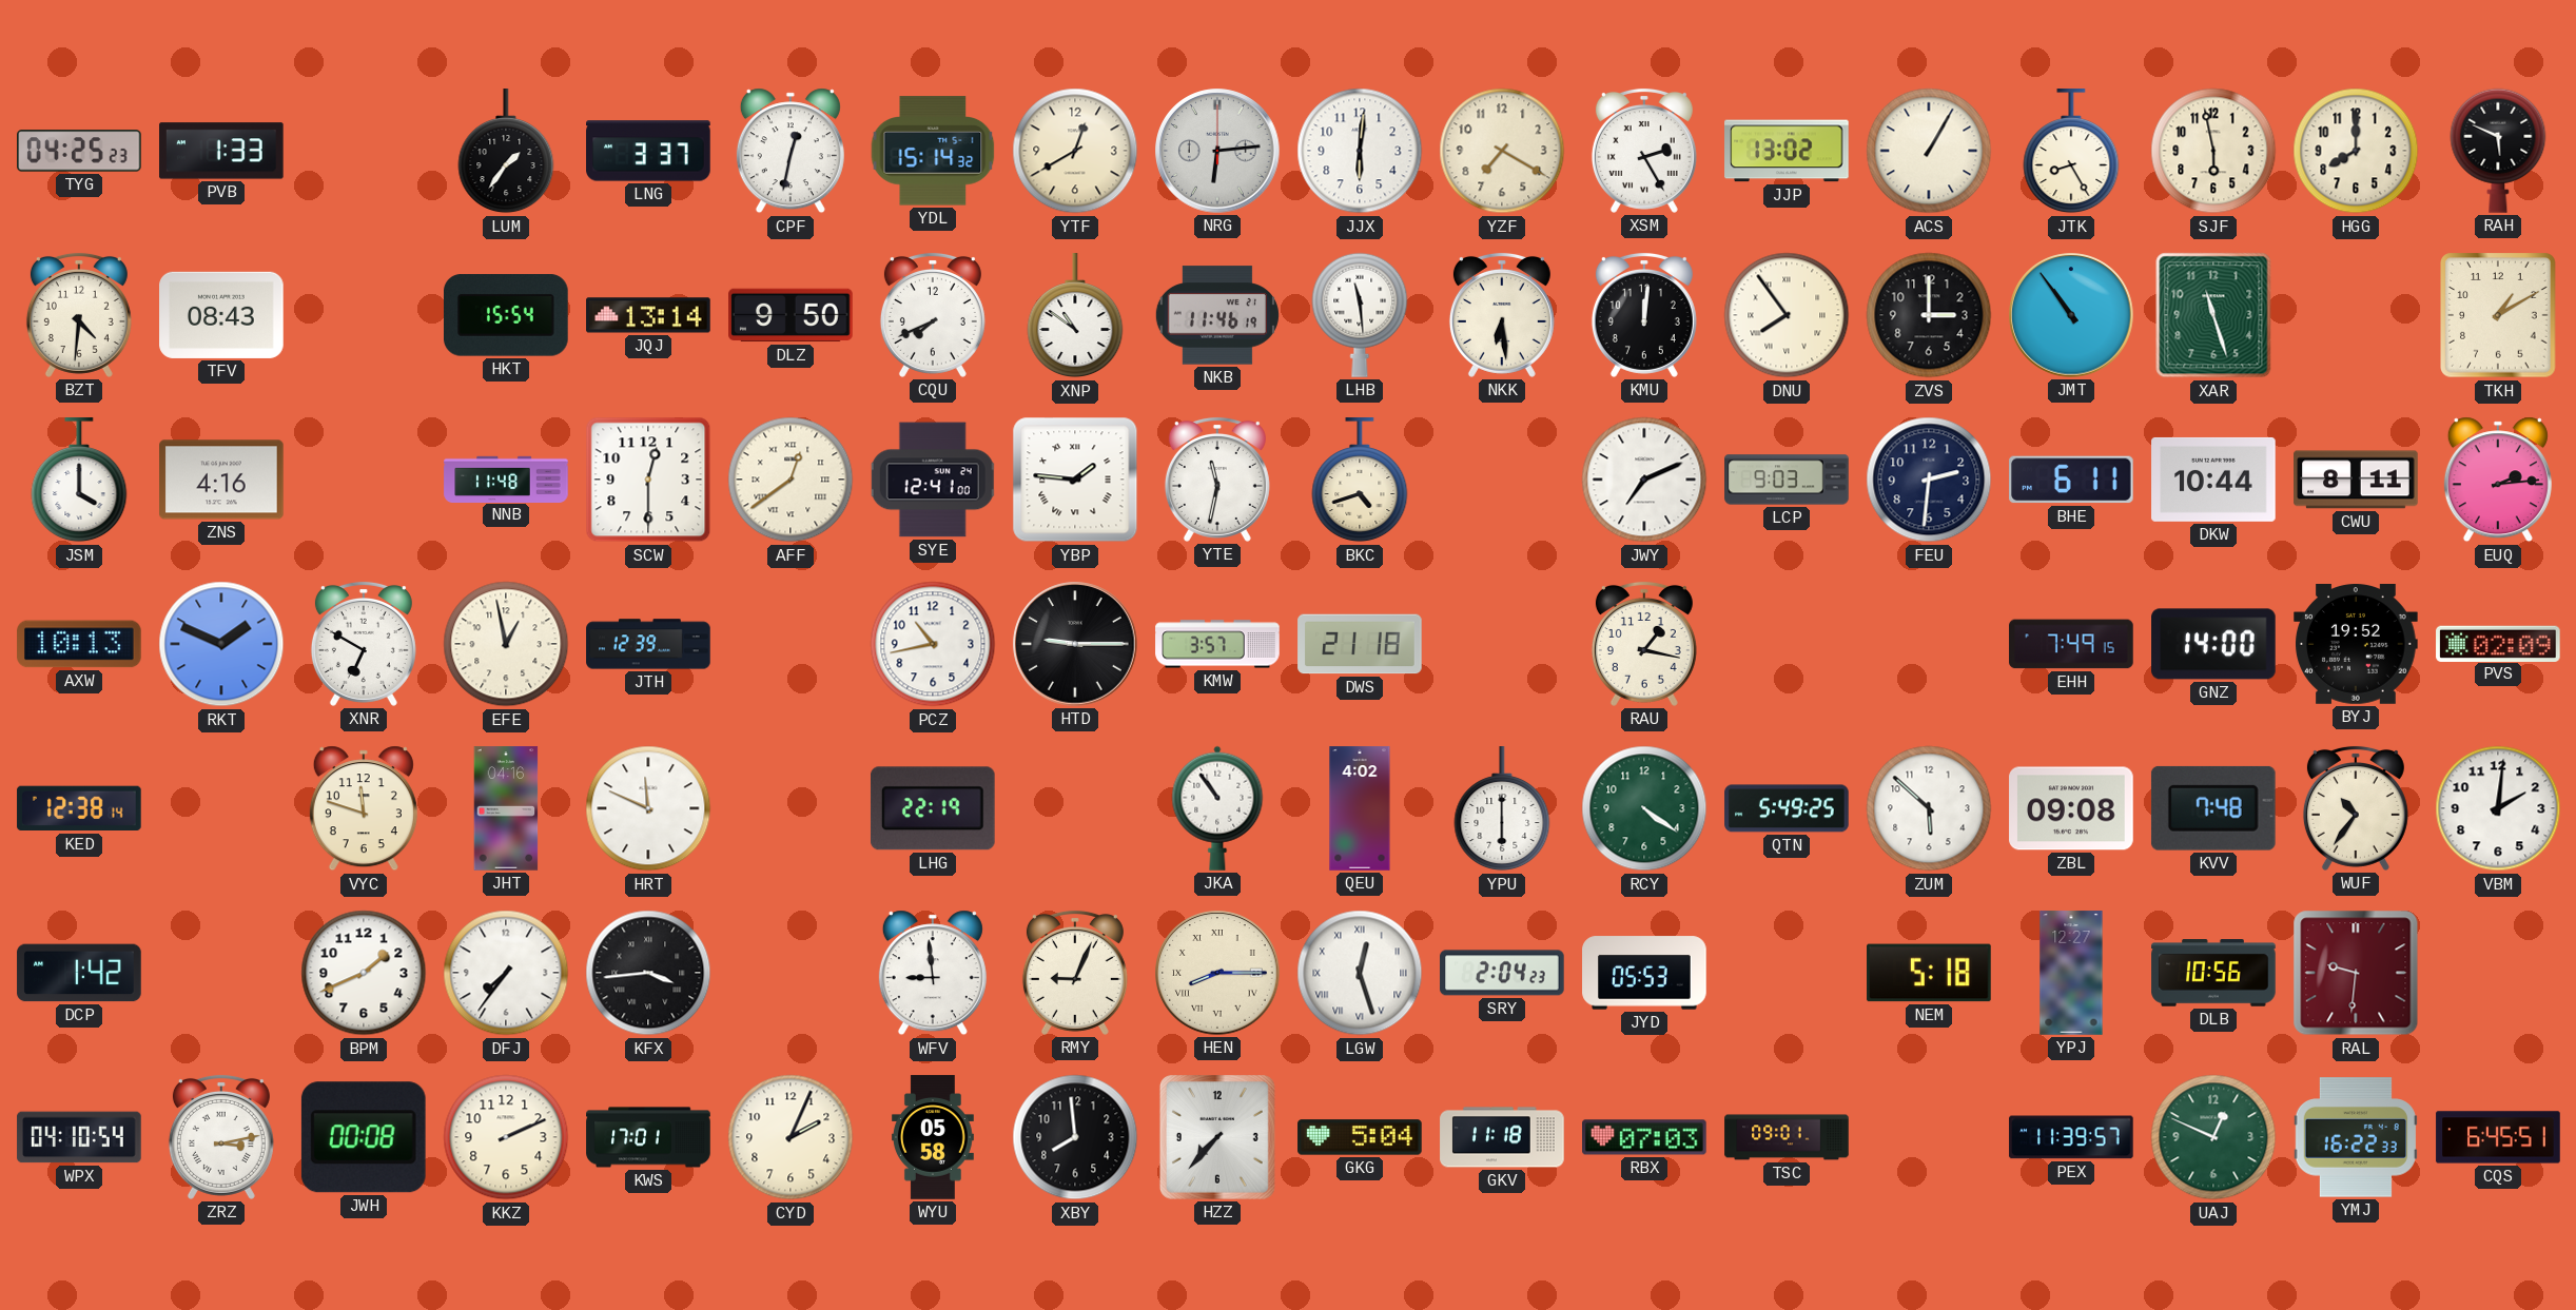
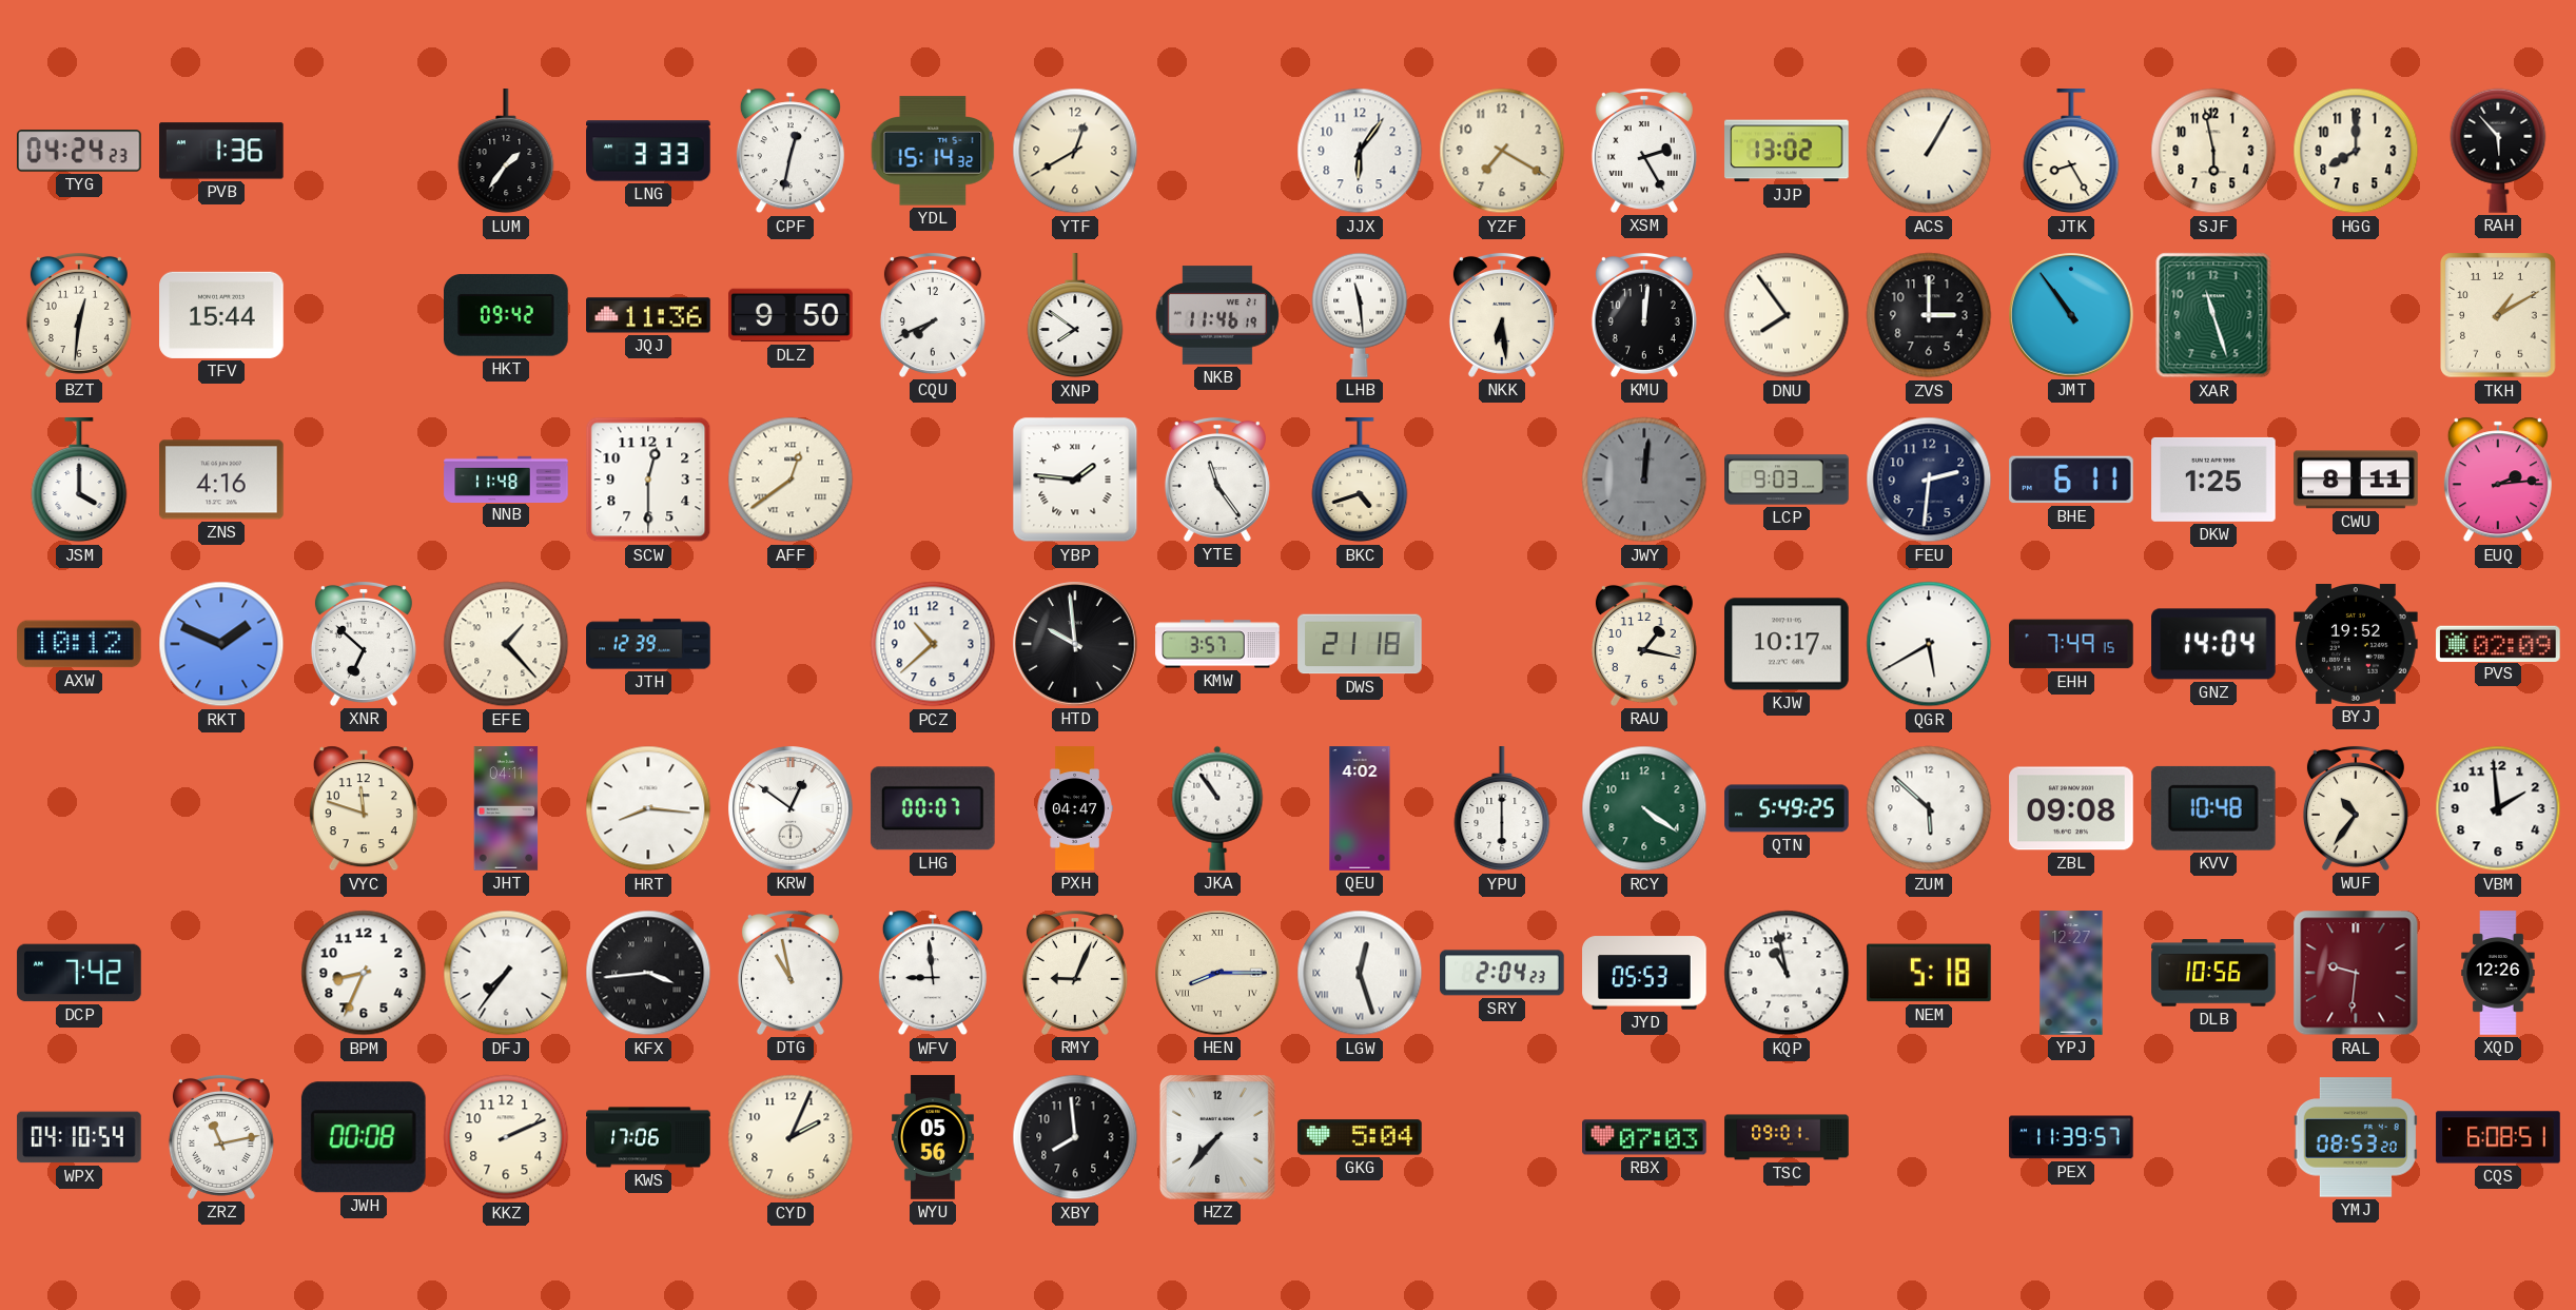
TYG: 04:25 -> 04:24 (79, 151)
PVB: 1:33 -> 1:36 (222, 151)
LNG: 3:37 -> 3:33 (648, 151)
NRG: 6:14 -> none (1217, 151)
JJX: 6:01 -> 6:06 (1360, 151)
RAH: 5:49 -> 5:53 (2498, 151)
BZT: 4:31 -> 12:31 (79, 315)
TFV: 08:43 -> 15:44 (221, 315)
HKT: 15:54 -> 09:42 (507, 315)
JQJ: 13:14 -> 11:36 (648, 315)
XNP: 10:51 -> 7:51 (1075, 316)
SYE: 12:41 -> none (933, 480)
YTE: 11:32 -> 11:24 (1217, 480)
JWY: 7:11 -> 12:01 (1644, 480)
JWY dial: white -> grey (1644, 480)
DKW: 10:44 -> 1:25 (2213, 480)
AXW: 10:13 -> 10:12 (79, 644)
XNR: 6:50 -> 6:52 (364, 644)
EFE: 12:58 -> 1:23 (506, 644)
PCZ: 10:43 -> 10:38 (933, 644)
HTD: 9:15 -> 9:59 (1075, 644)
KJW: none -> 10:17 (1787, 644)
QGR: none -> 5:40 (1929, 644)
GNZ: 14:00 -> 14:04 (2213, 644)
KED: 12:38 -> none (79, 808)
JHT: 04:16 -> 04:11 (506, 808)
HRT: 11:49 -> 8:16 (648, 808)
KRW: none -> 12:51 (791, 808)
LHG: 22:19 -> 00:07 (933, 808)
PXH: none -> 04:47 (1075, 808)
KVV: 7:48 -> 10:48 (2213, 808)
VBM: 2:01 -> 1:59 (2498, 808)
DCP: 1:42 -> 7:42 (79, 973)
BPM: 1:41 -> 8:34 (364, 973)
DTG: none -> 10:58 (791, 973)
KQP: none -> 10:58 (1787, 973)
XQD: none -> 12:26 (2498, 973)
ZRZ: 3:13 -> 11:13 (221, 1137)
KWS: 17:01 -> 17:06 (648, 1137)
WYU: 05:58 -> 05:56 (933, 1137)
GKV: 11:18 -> none (1502, 1137)
UAJ: 12:49 -> none (2213, 1137)
YMJ: 16:22 -> 08:53 (2356, 1137)
CQS: 6:45 -> 6:08 (2498, 1137)
